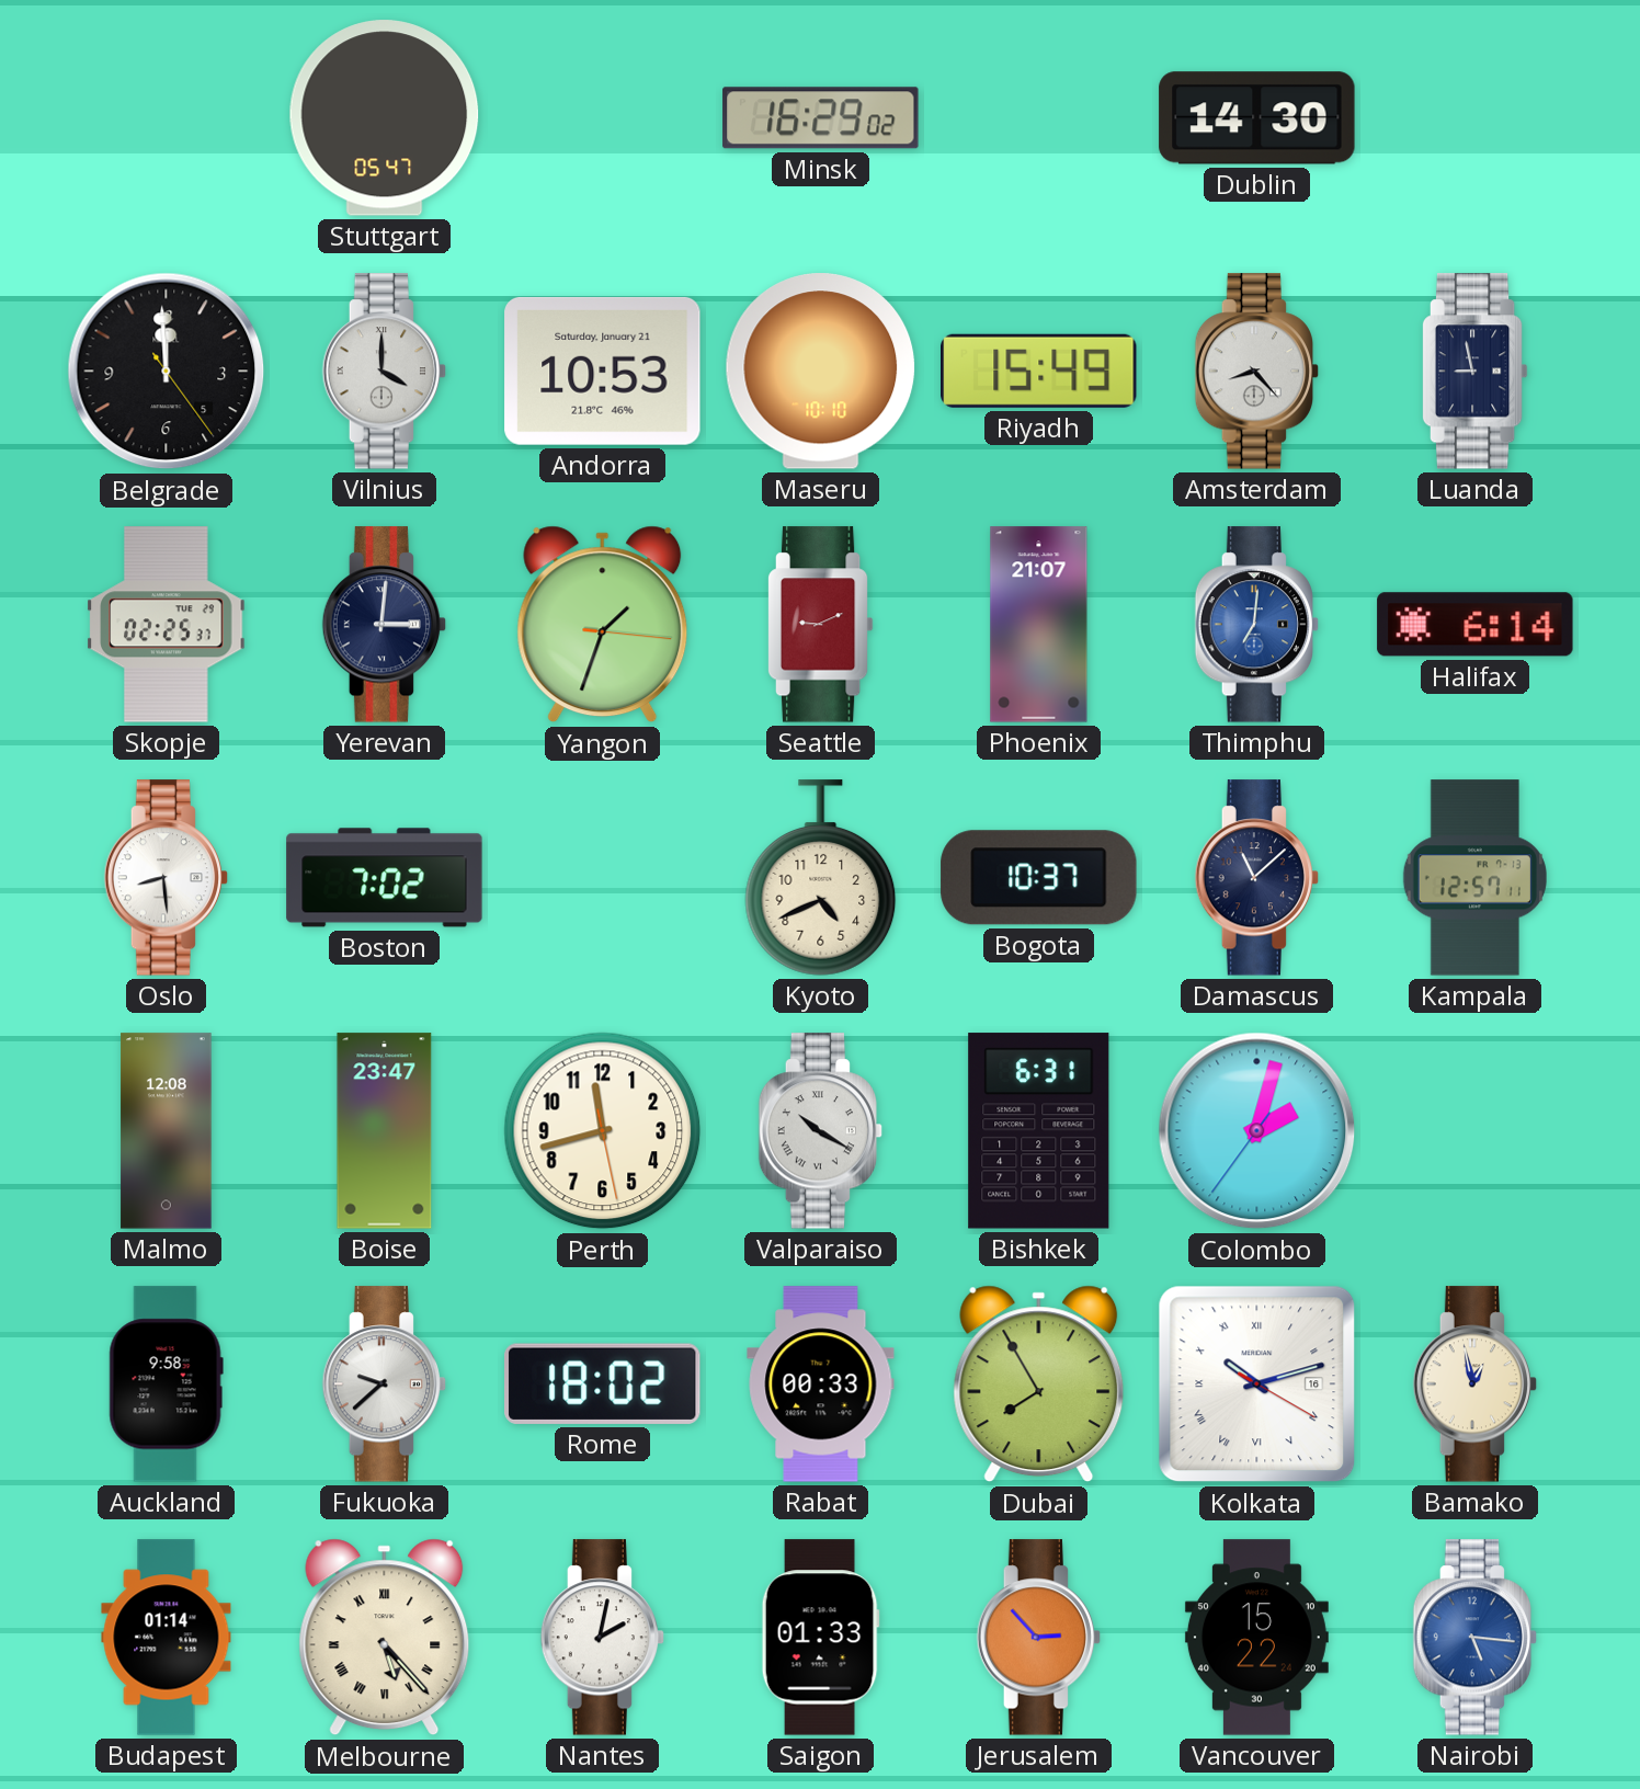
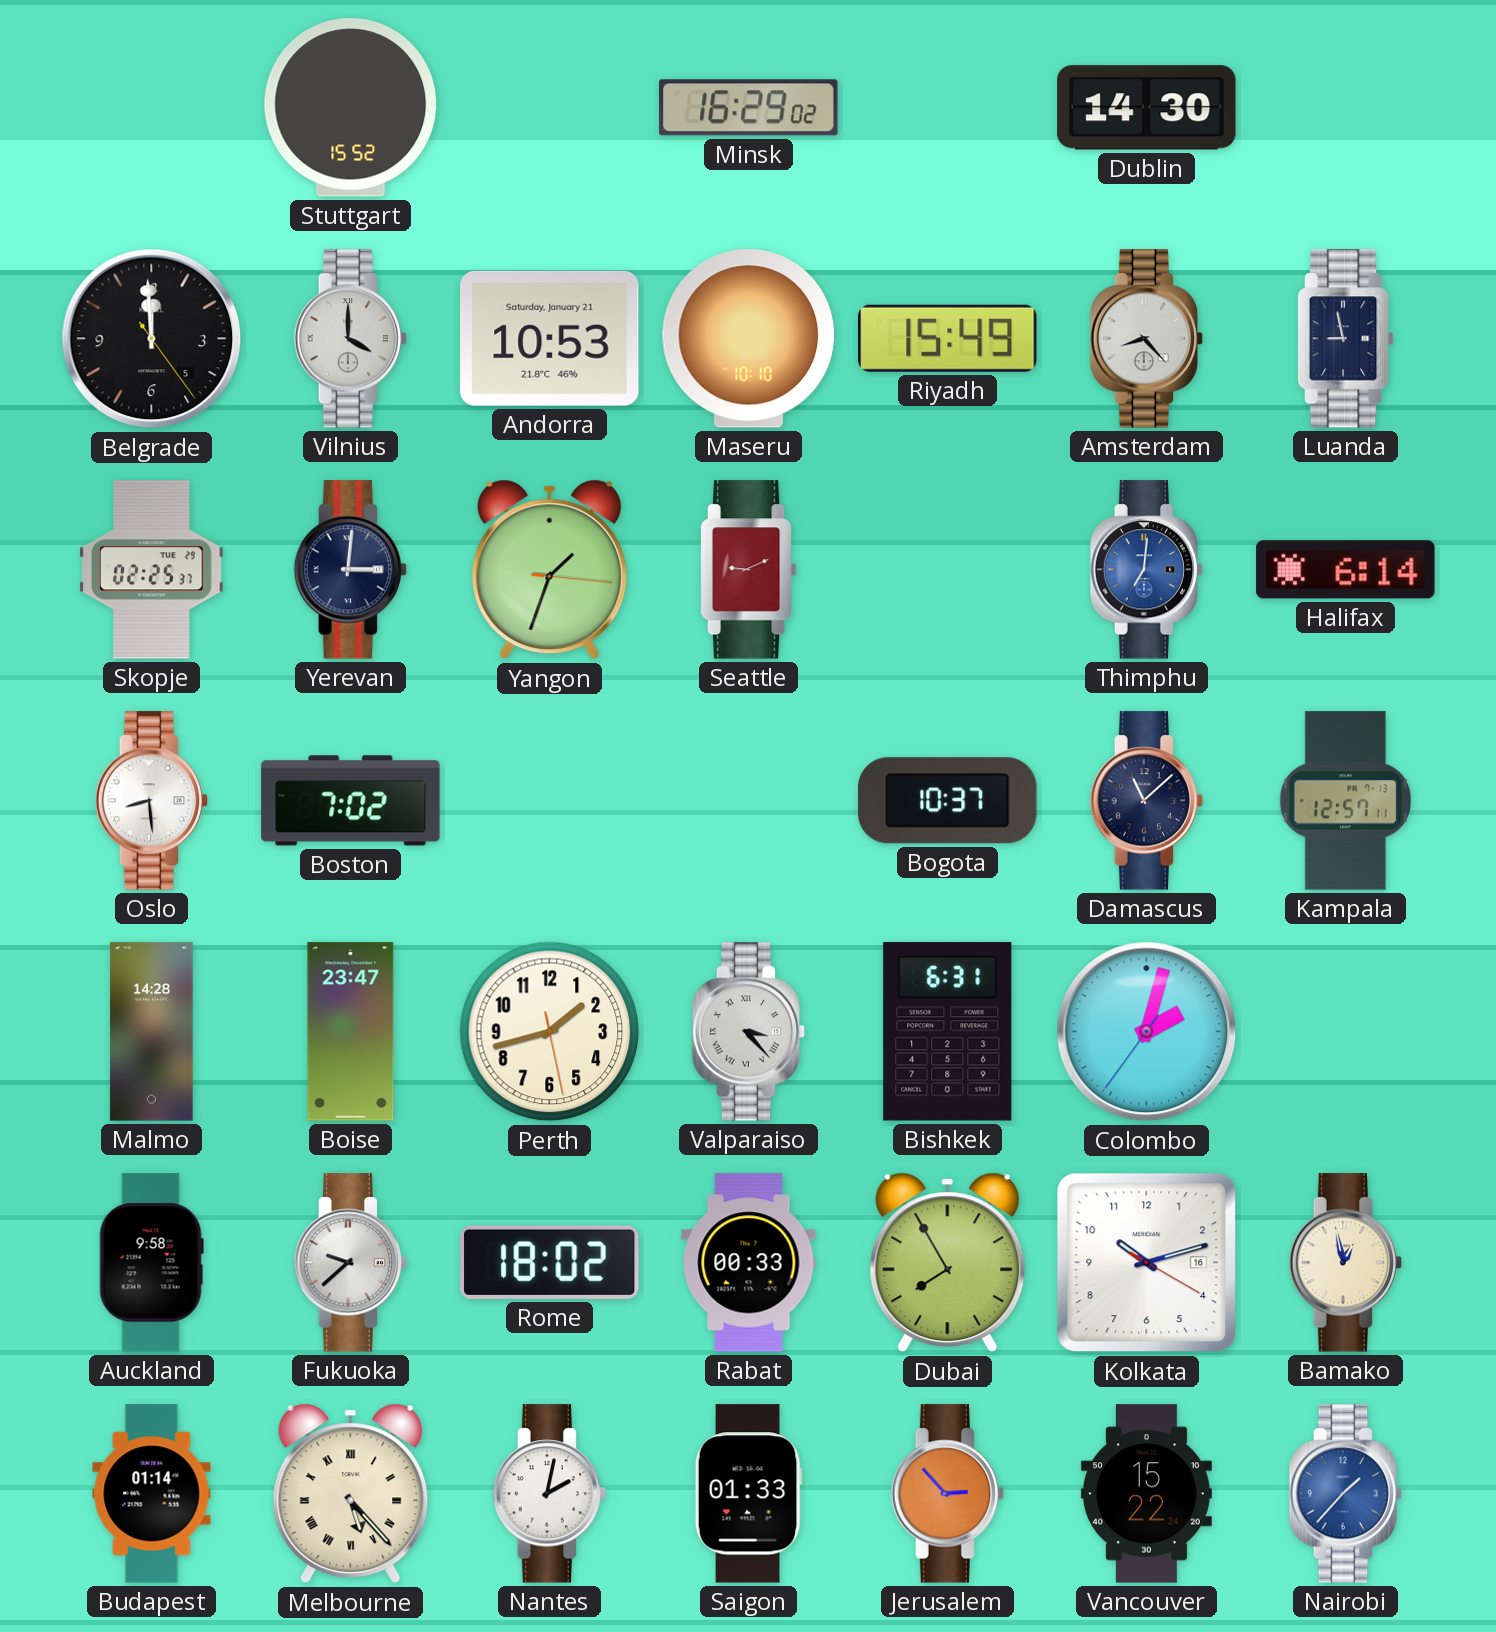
Stuttgart: 05:47 -> 15:52 (351, 108)
Phoenix: 21:07 -> none (1039, 625)
Kyoto: 4:41 -> none (821, 878)
Malmo: 12:08 -> 14:28 (152, 1032)
Perth: 11:42 -> 1:42 (550, 1032)
Valparaiso: 10:20 -> 3:23 (749, 1032)
Kolkata numerals: Roman -> Arabic (1147, 1263)
Nairobi: 5:16 -> 1:37 (1346, 1494)
